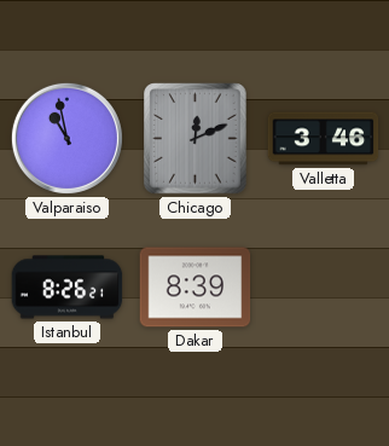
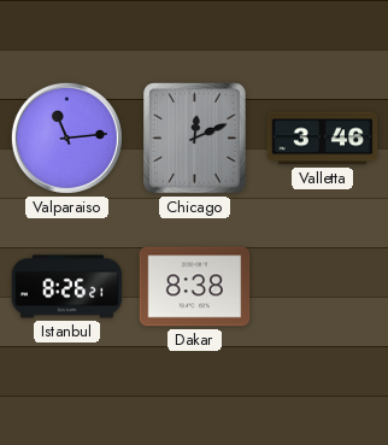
Valparaiso: 10:58 -> 11:14 (66, 137)
Dakar: 8:39 -> 8:38 (195, 287)
